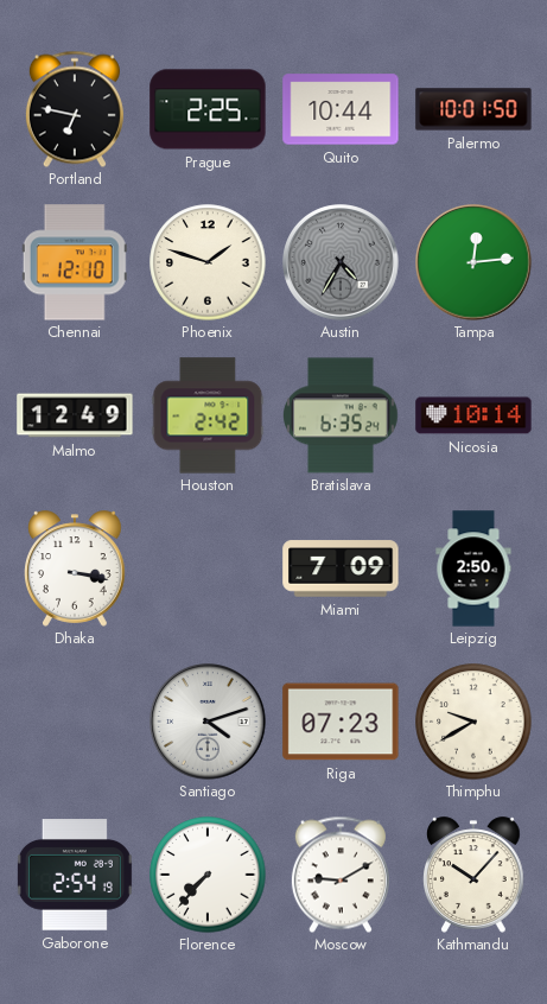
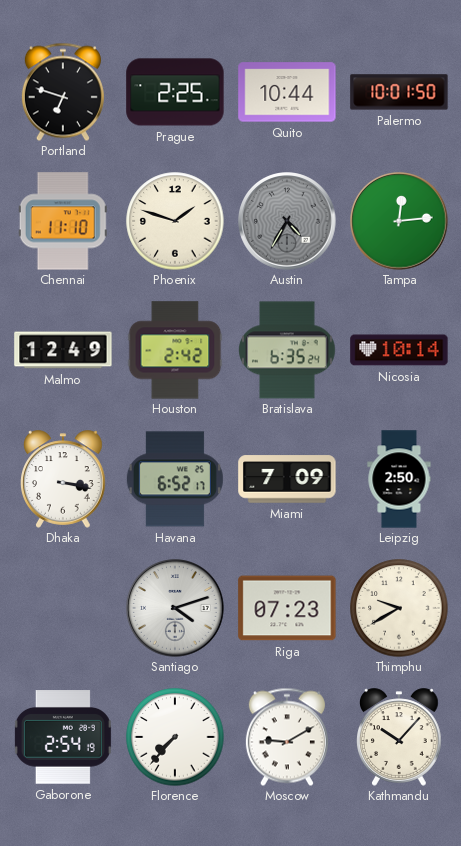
Portland: 6:47 -> 6:48 (63, 92)
Chennai: 12:10 -> 11:10 (63, 221)
Havana: none -> 6:52 (175, 479)
